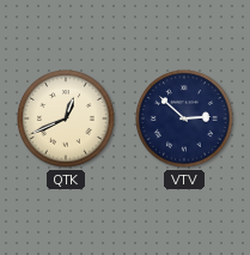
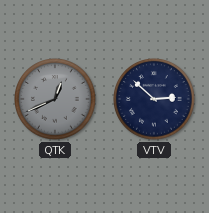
QTK dial: cream -> grey (55, 99)
